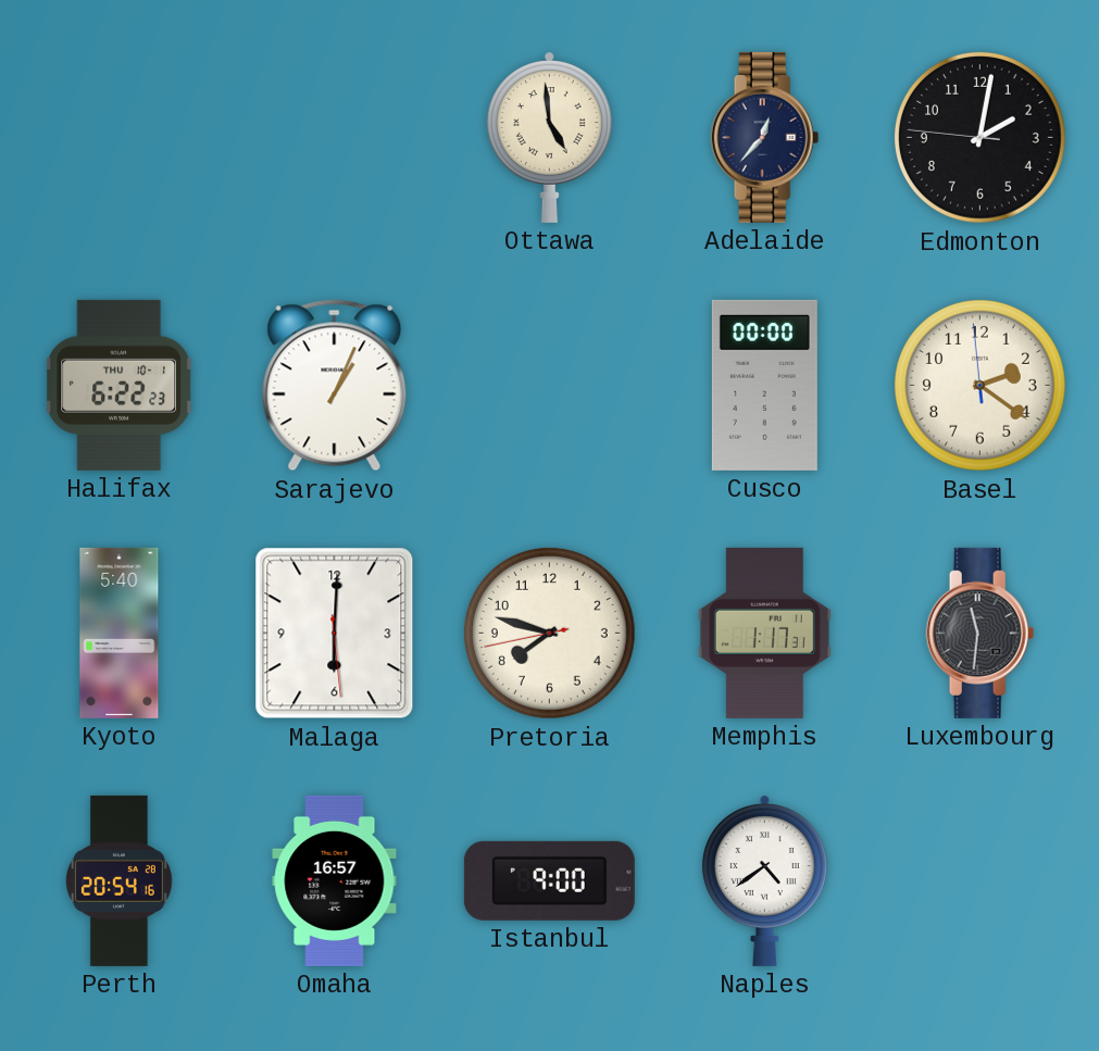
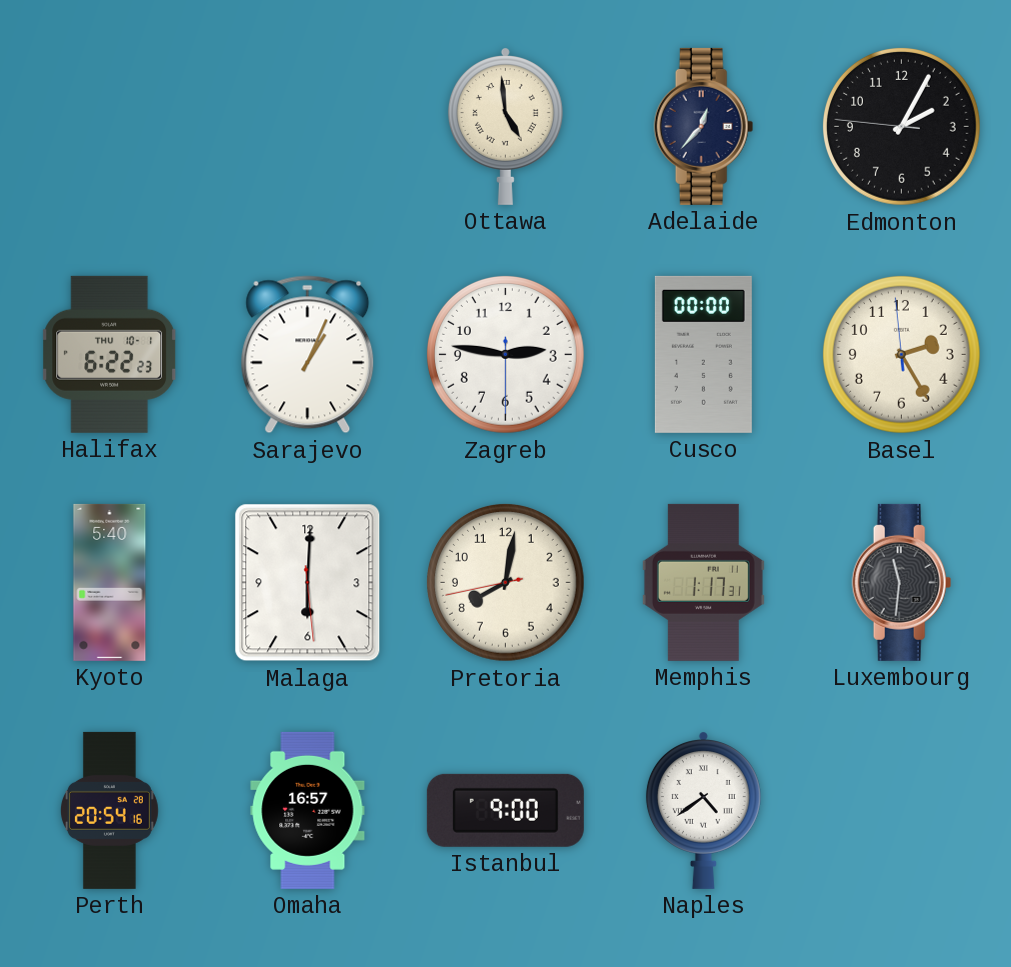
Edmonton: 2:01 -> 2:04 (901, 126)
Zagreb: none -> 2:46 (505, 354)
Basel: 2:20 -> 2:24 (901, 354)
Pretoria: 7:47 -> 8:01 (505, 582)
